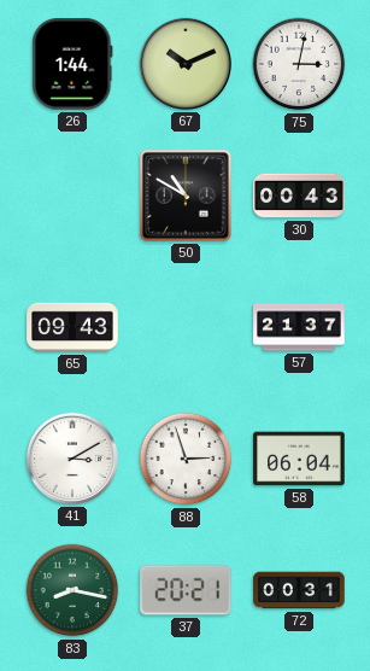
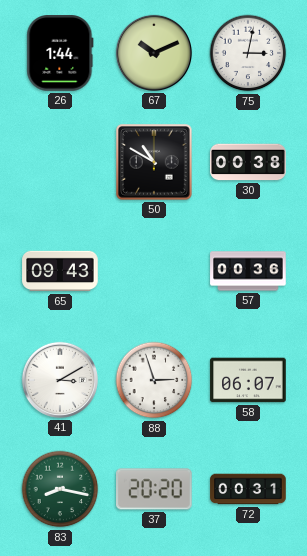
30: 00:43 -> 00:38 (248, 162)
57: 21:37 -> 00:36 (248, 271)
58: 06:04 -> 06:07 (248, 380)
37: 20:21 -> 20:20 (155, 489)
